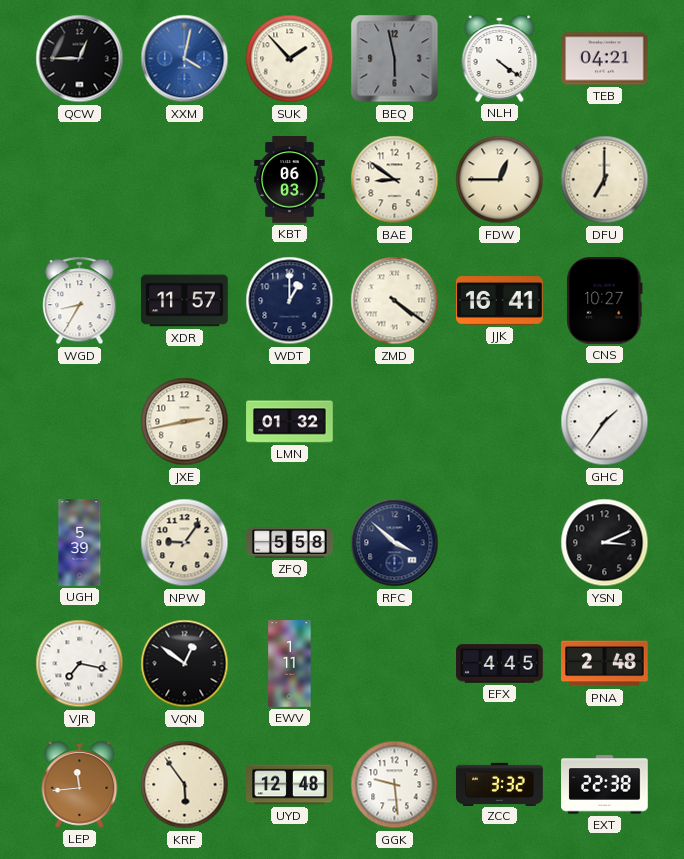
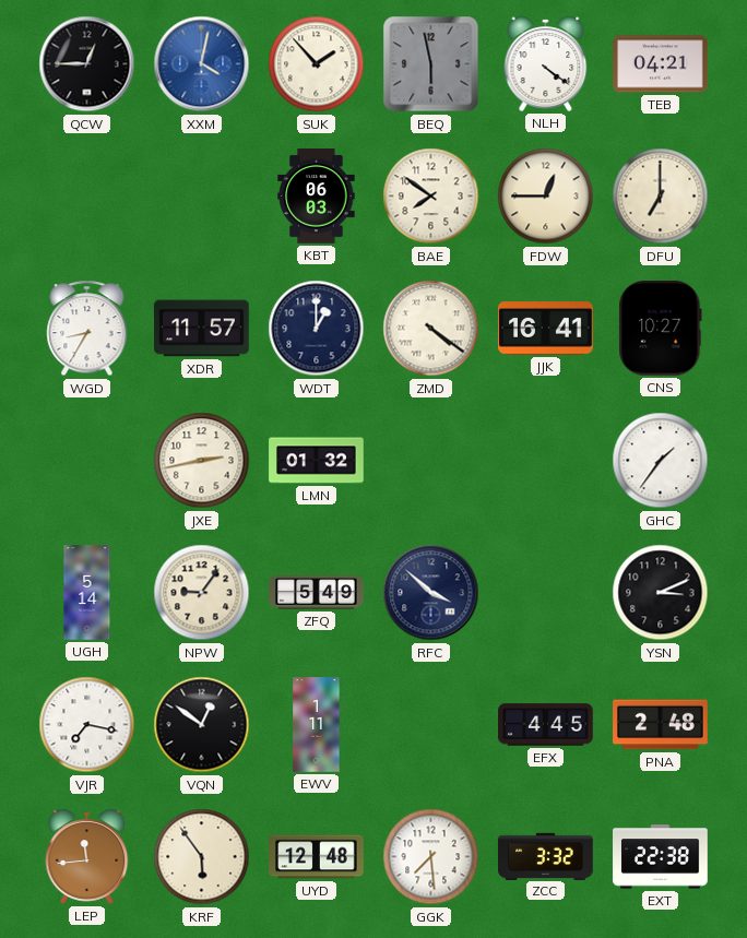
BAE: 8:51 -> 7:51 (431, 197)
UGH: 5:39 -> 5:14 (87, 593)
ZFQ: 5:58 -> 5:49 (317, 593)
GGK: 9:29 -> 7:29 (431, 857)
